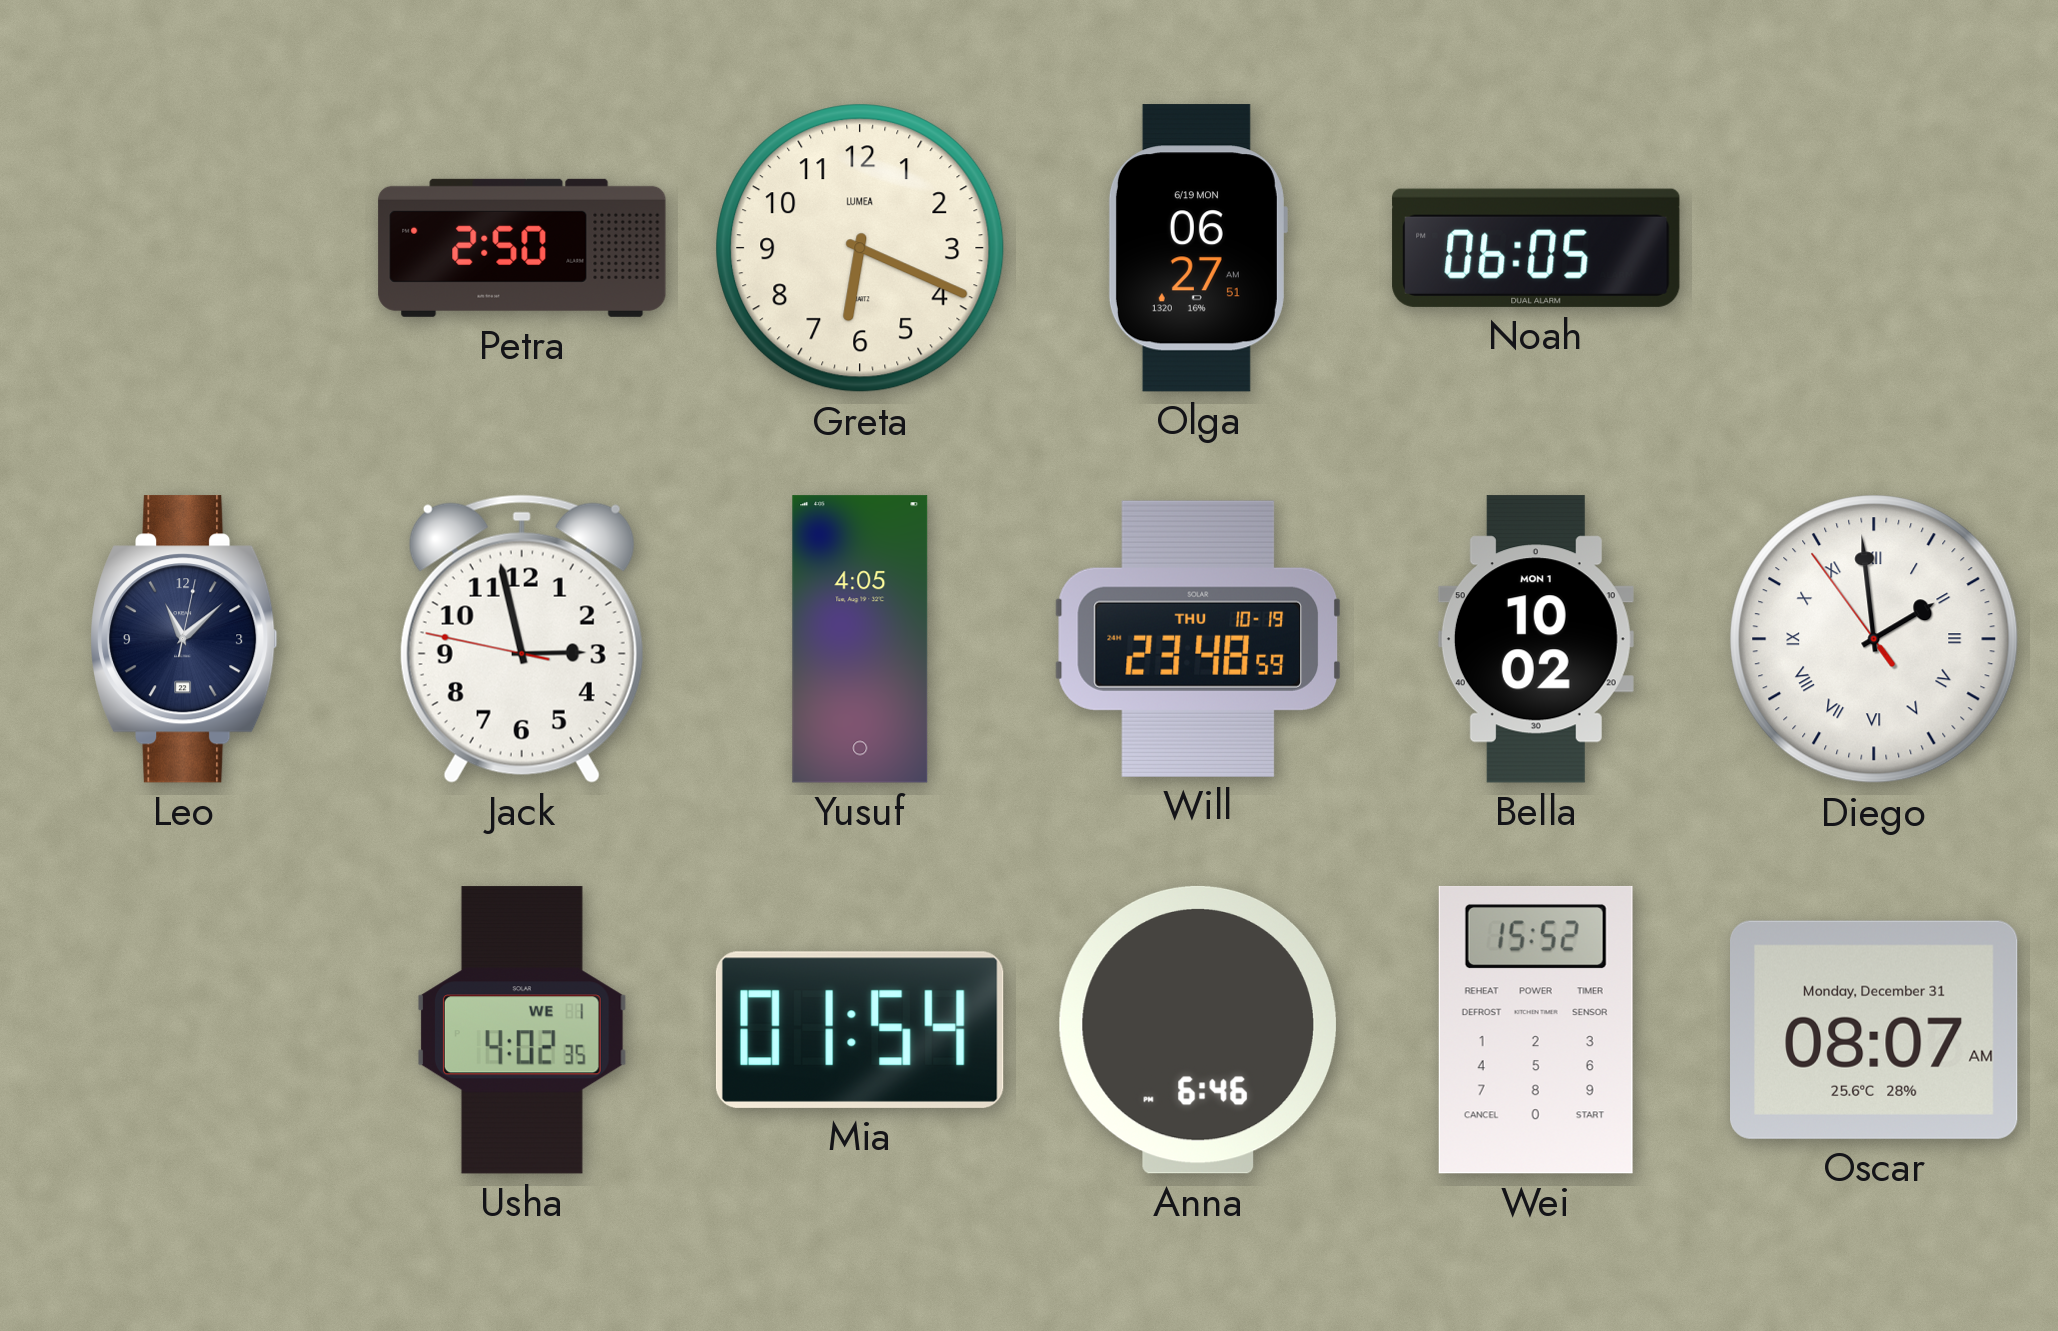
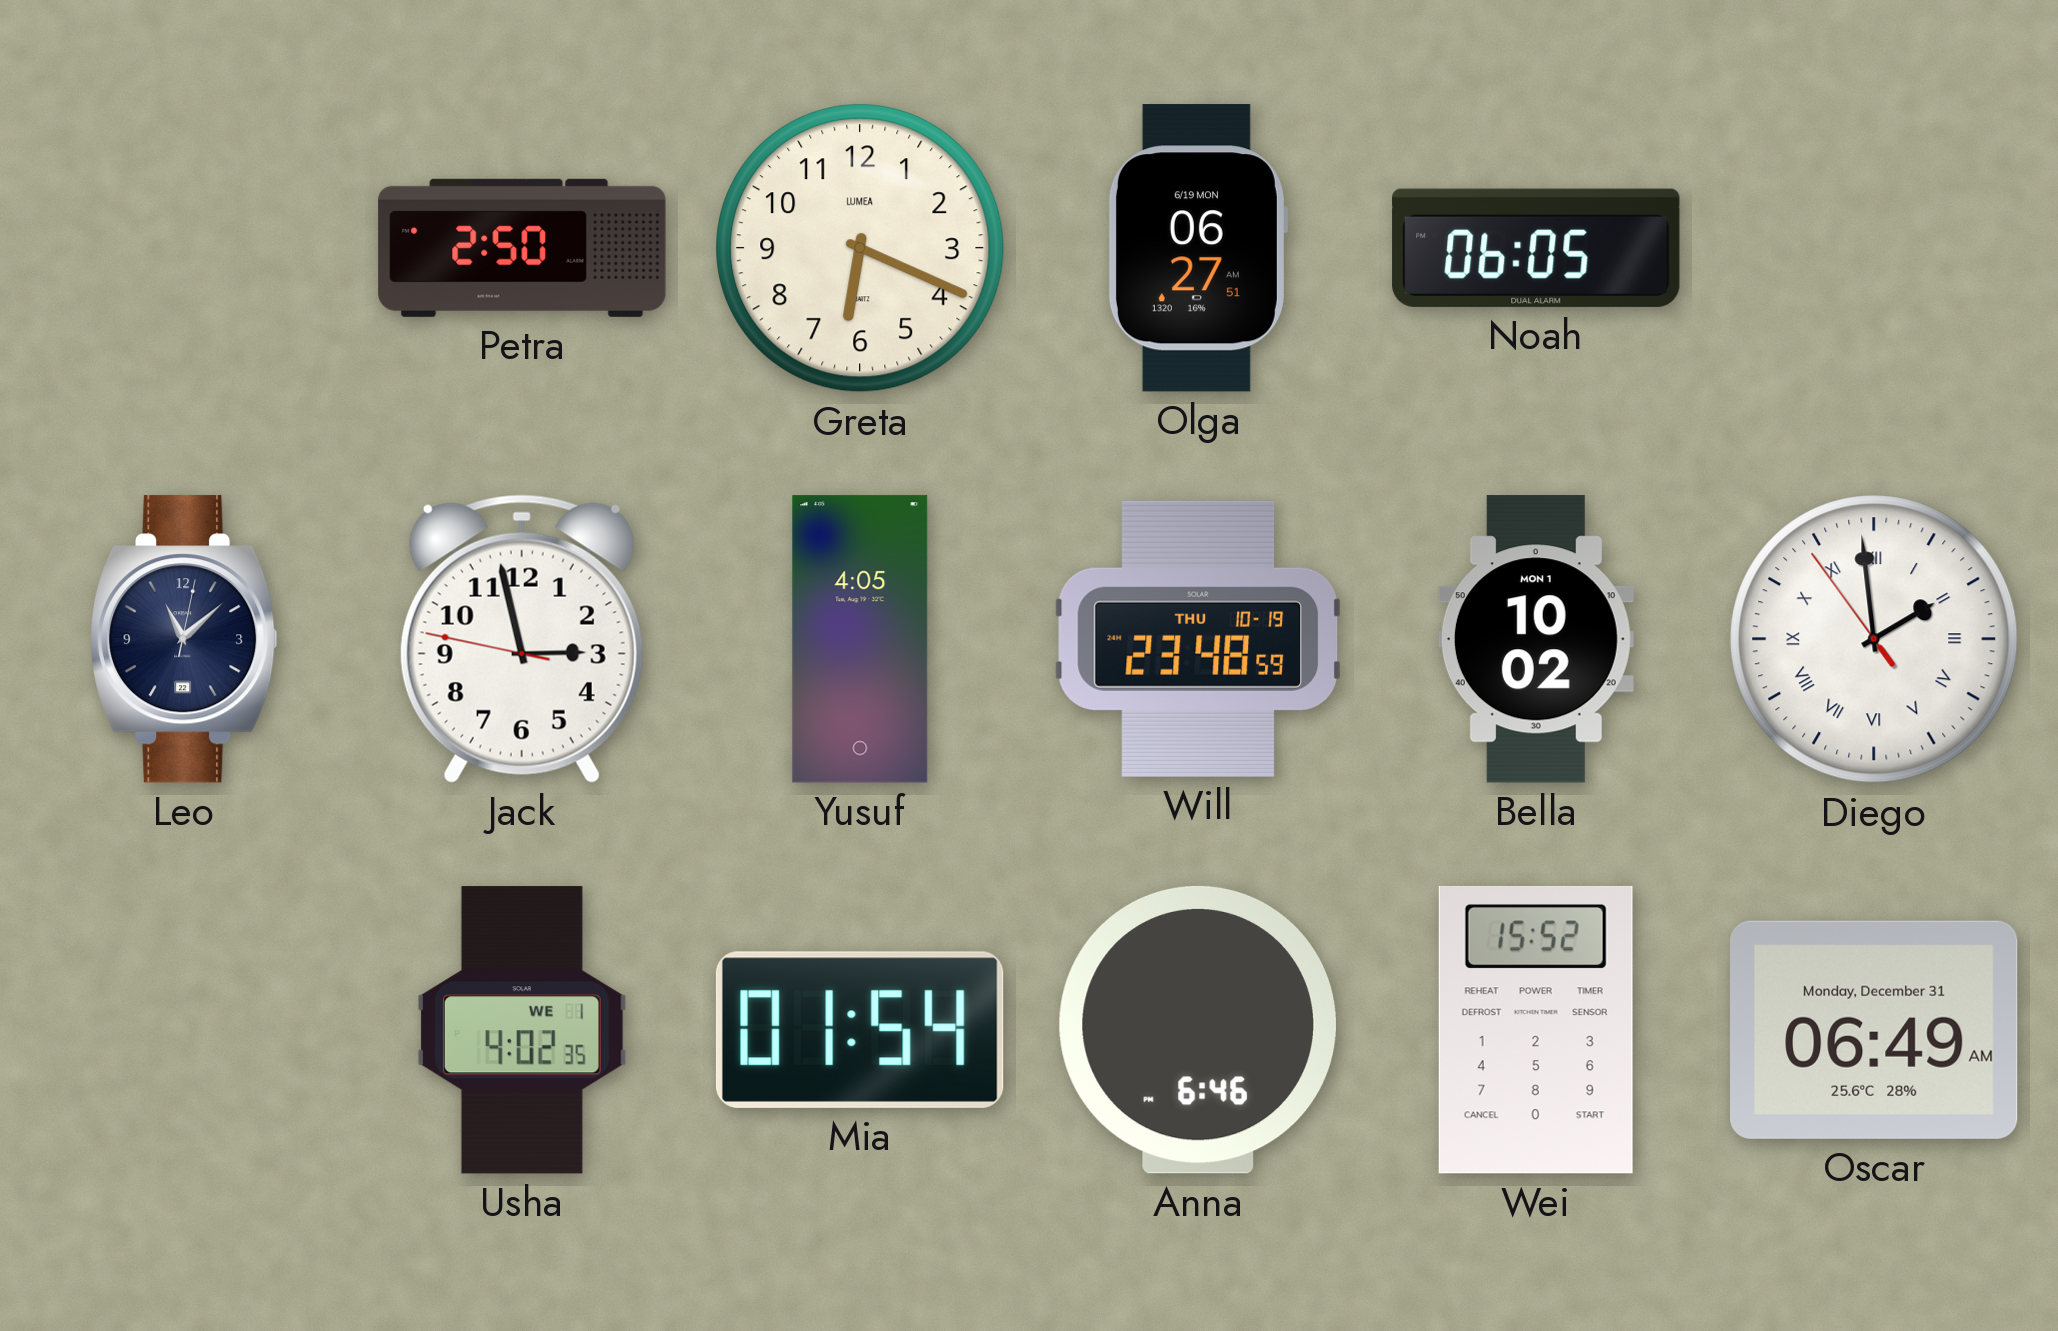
Oscar: 08:07 -> 06:49 (1875, 1030)
